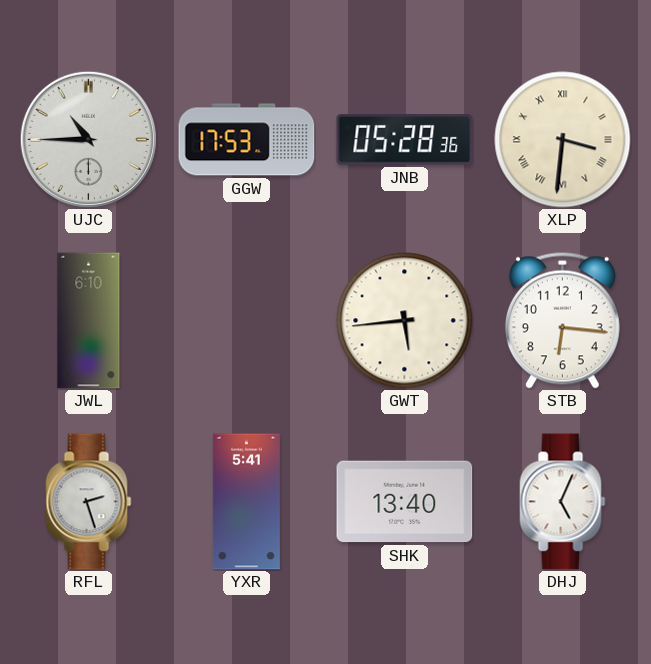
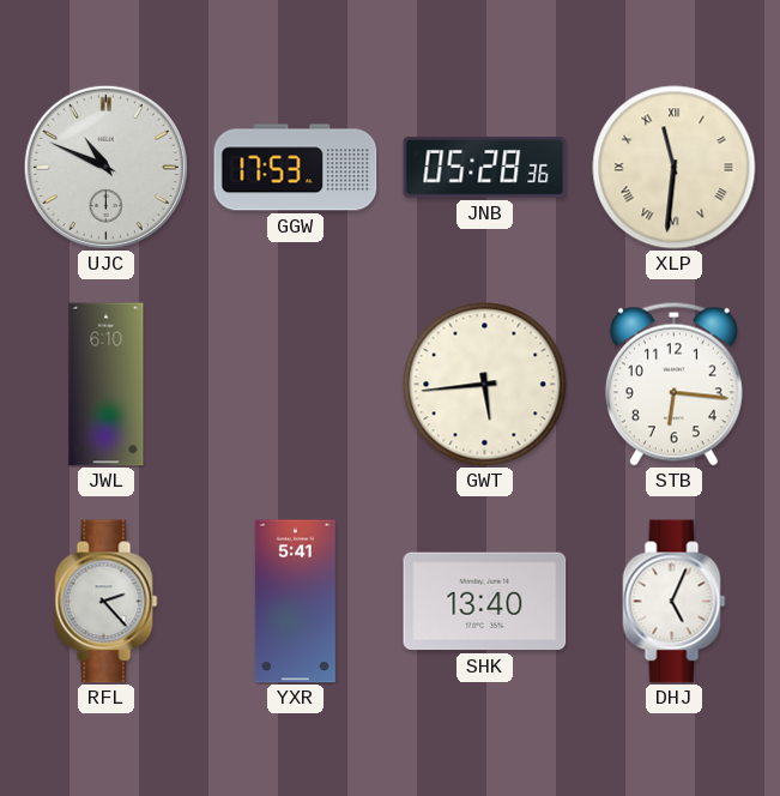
UJC: 10:45 -> 10:49 (105, 167)
XLP: 3:31 -> 11:31 (675, 168)
RFL: 2:27 -> 2:23 (107, 602)
